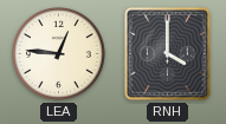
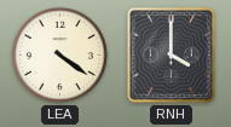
LEA: 12:46 -> 4:21 (60, 56)
